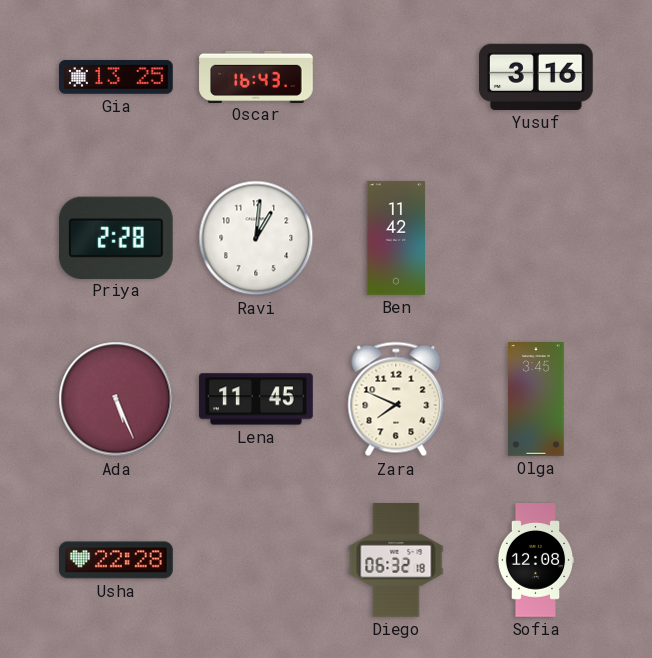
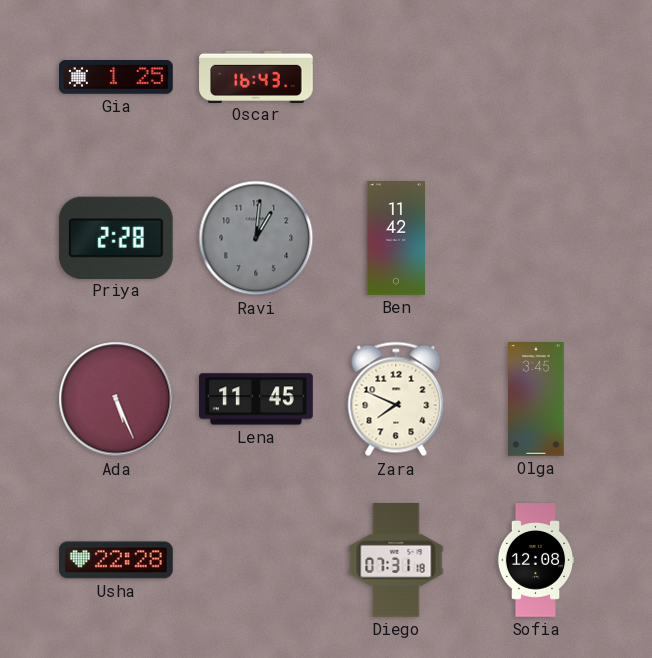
Gia: 13:25 -> 1:25 (116, 77)
Yusuf: 3:16 -> none (537, 77)
Ravi dial: white -> grey (256, 238)
Diego: 06:32 -> 07:31 (396, 560)
